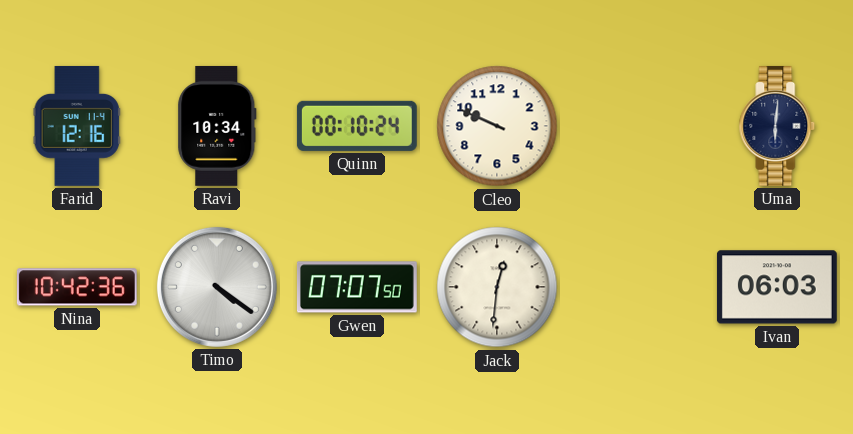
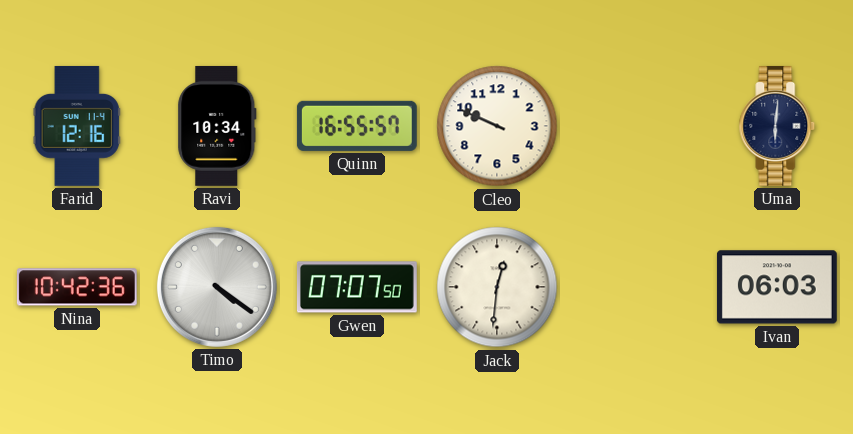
Quinn: 00:10 -> 16:55 (357, 126)
